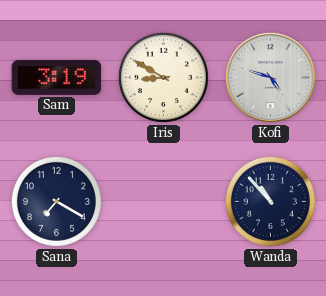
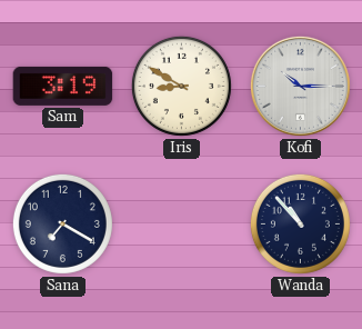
Kofi: 4:48 -> 10:15 (300, 86)
